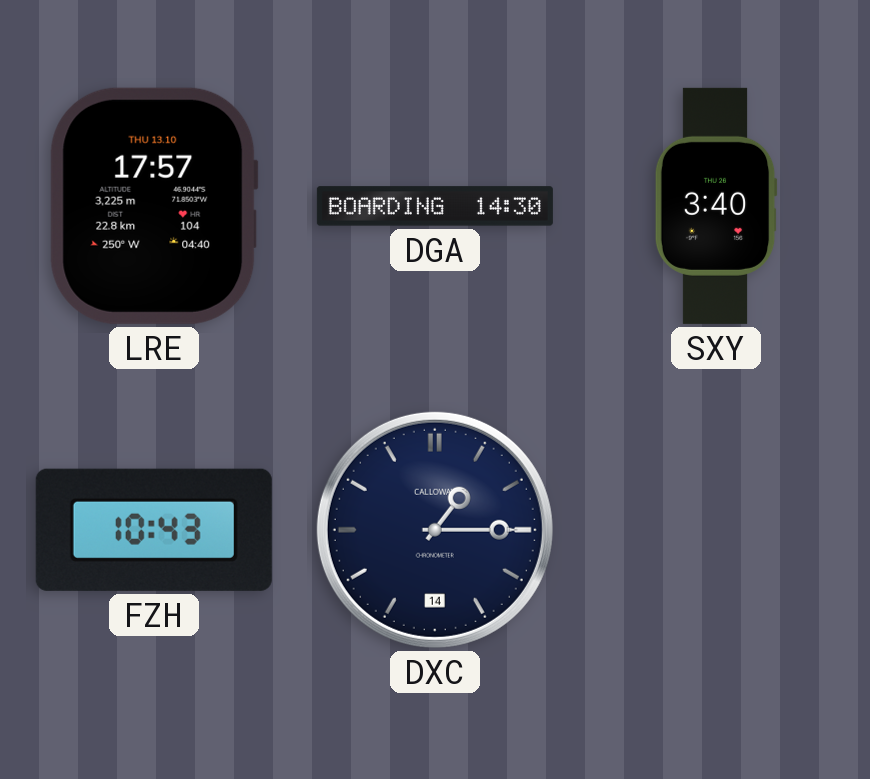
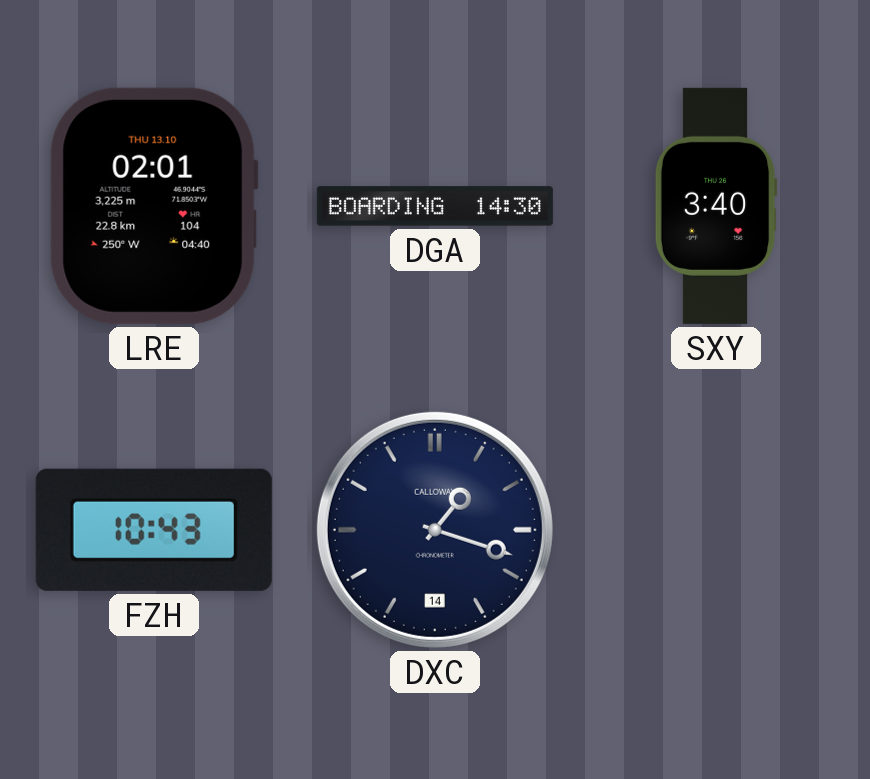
LRE: 17:57 -> 02:01 (154, 206)
DXC: 1:15 -> 1:18 (435, 530)
